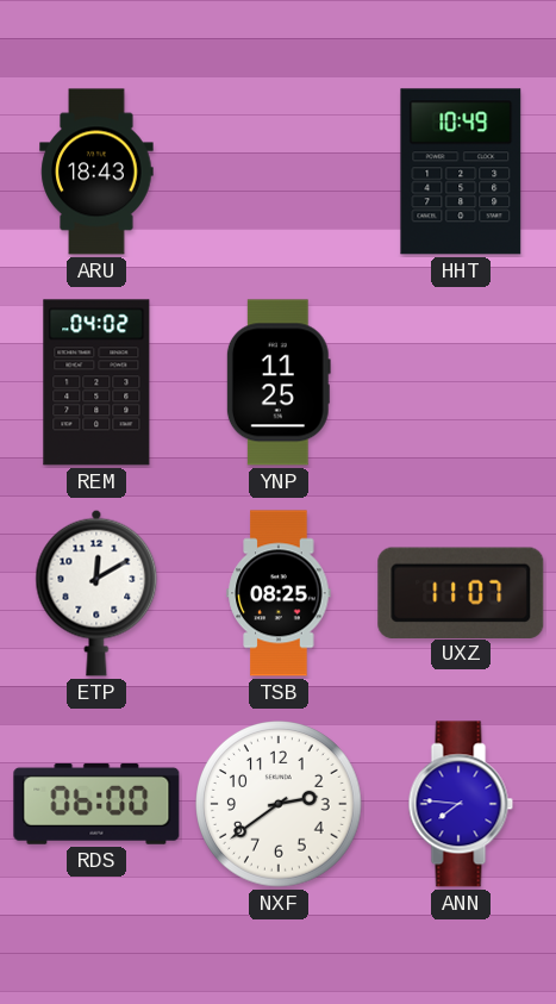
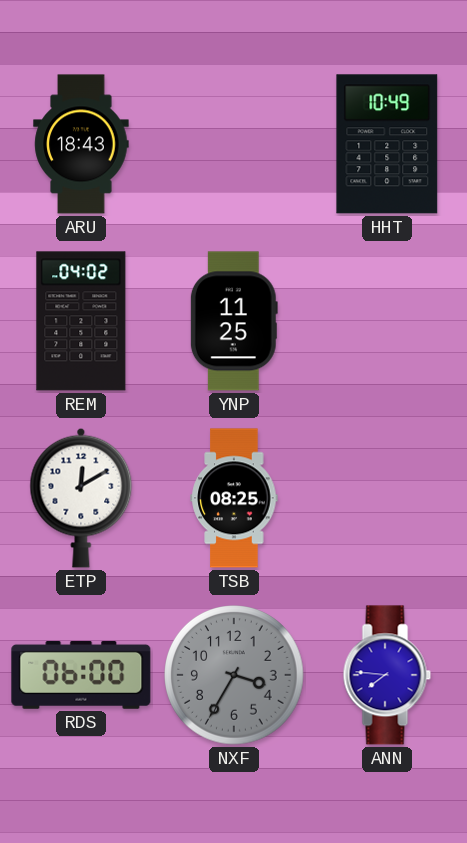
UXZ: 11:07 -> none (461, 592)
NXF: 2:39 -> 3:35 (234, 675)
NXF dial: white -> grey (234, 675)
